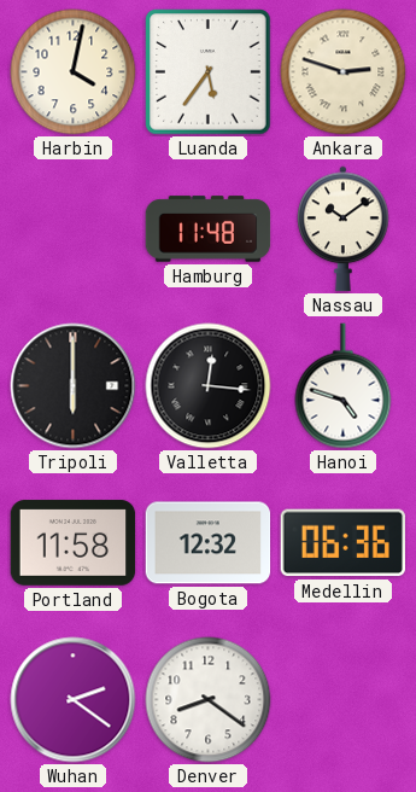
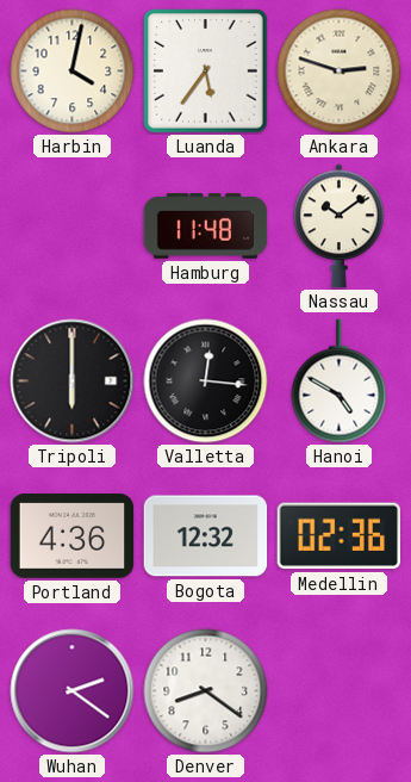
Hanoi: 4:48 -> 4:50 (340, 381)
Portland: 11:58 -> 4:36 (73, 536)
Medellin: 06:36 -> 02:36 (338, 536)
